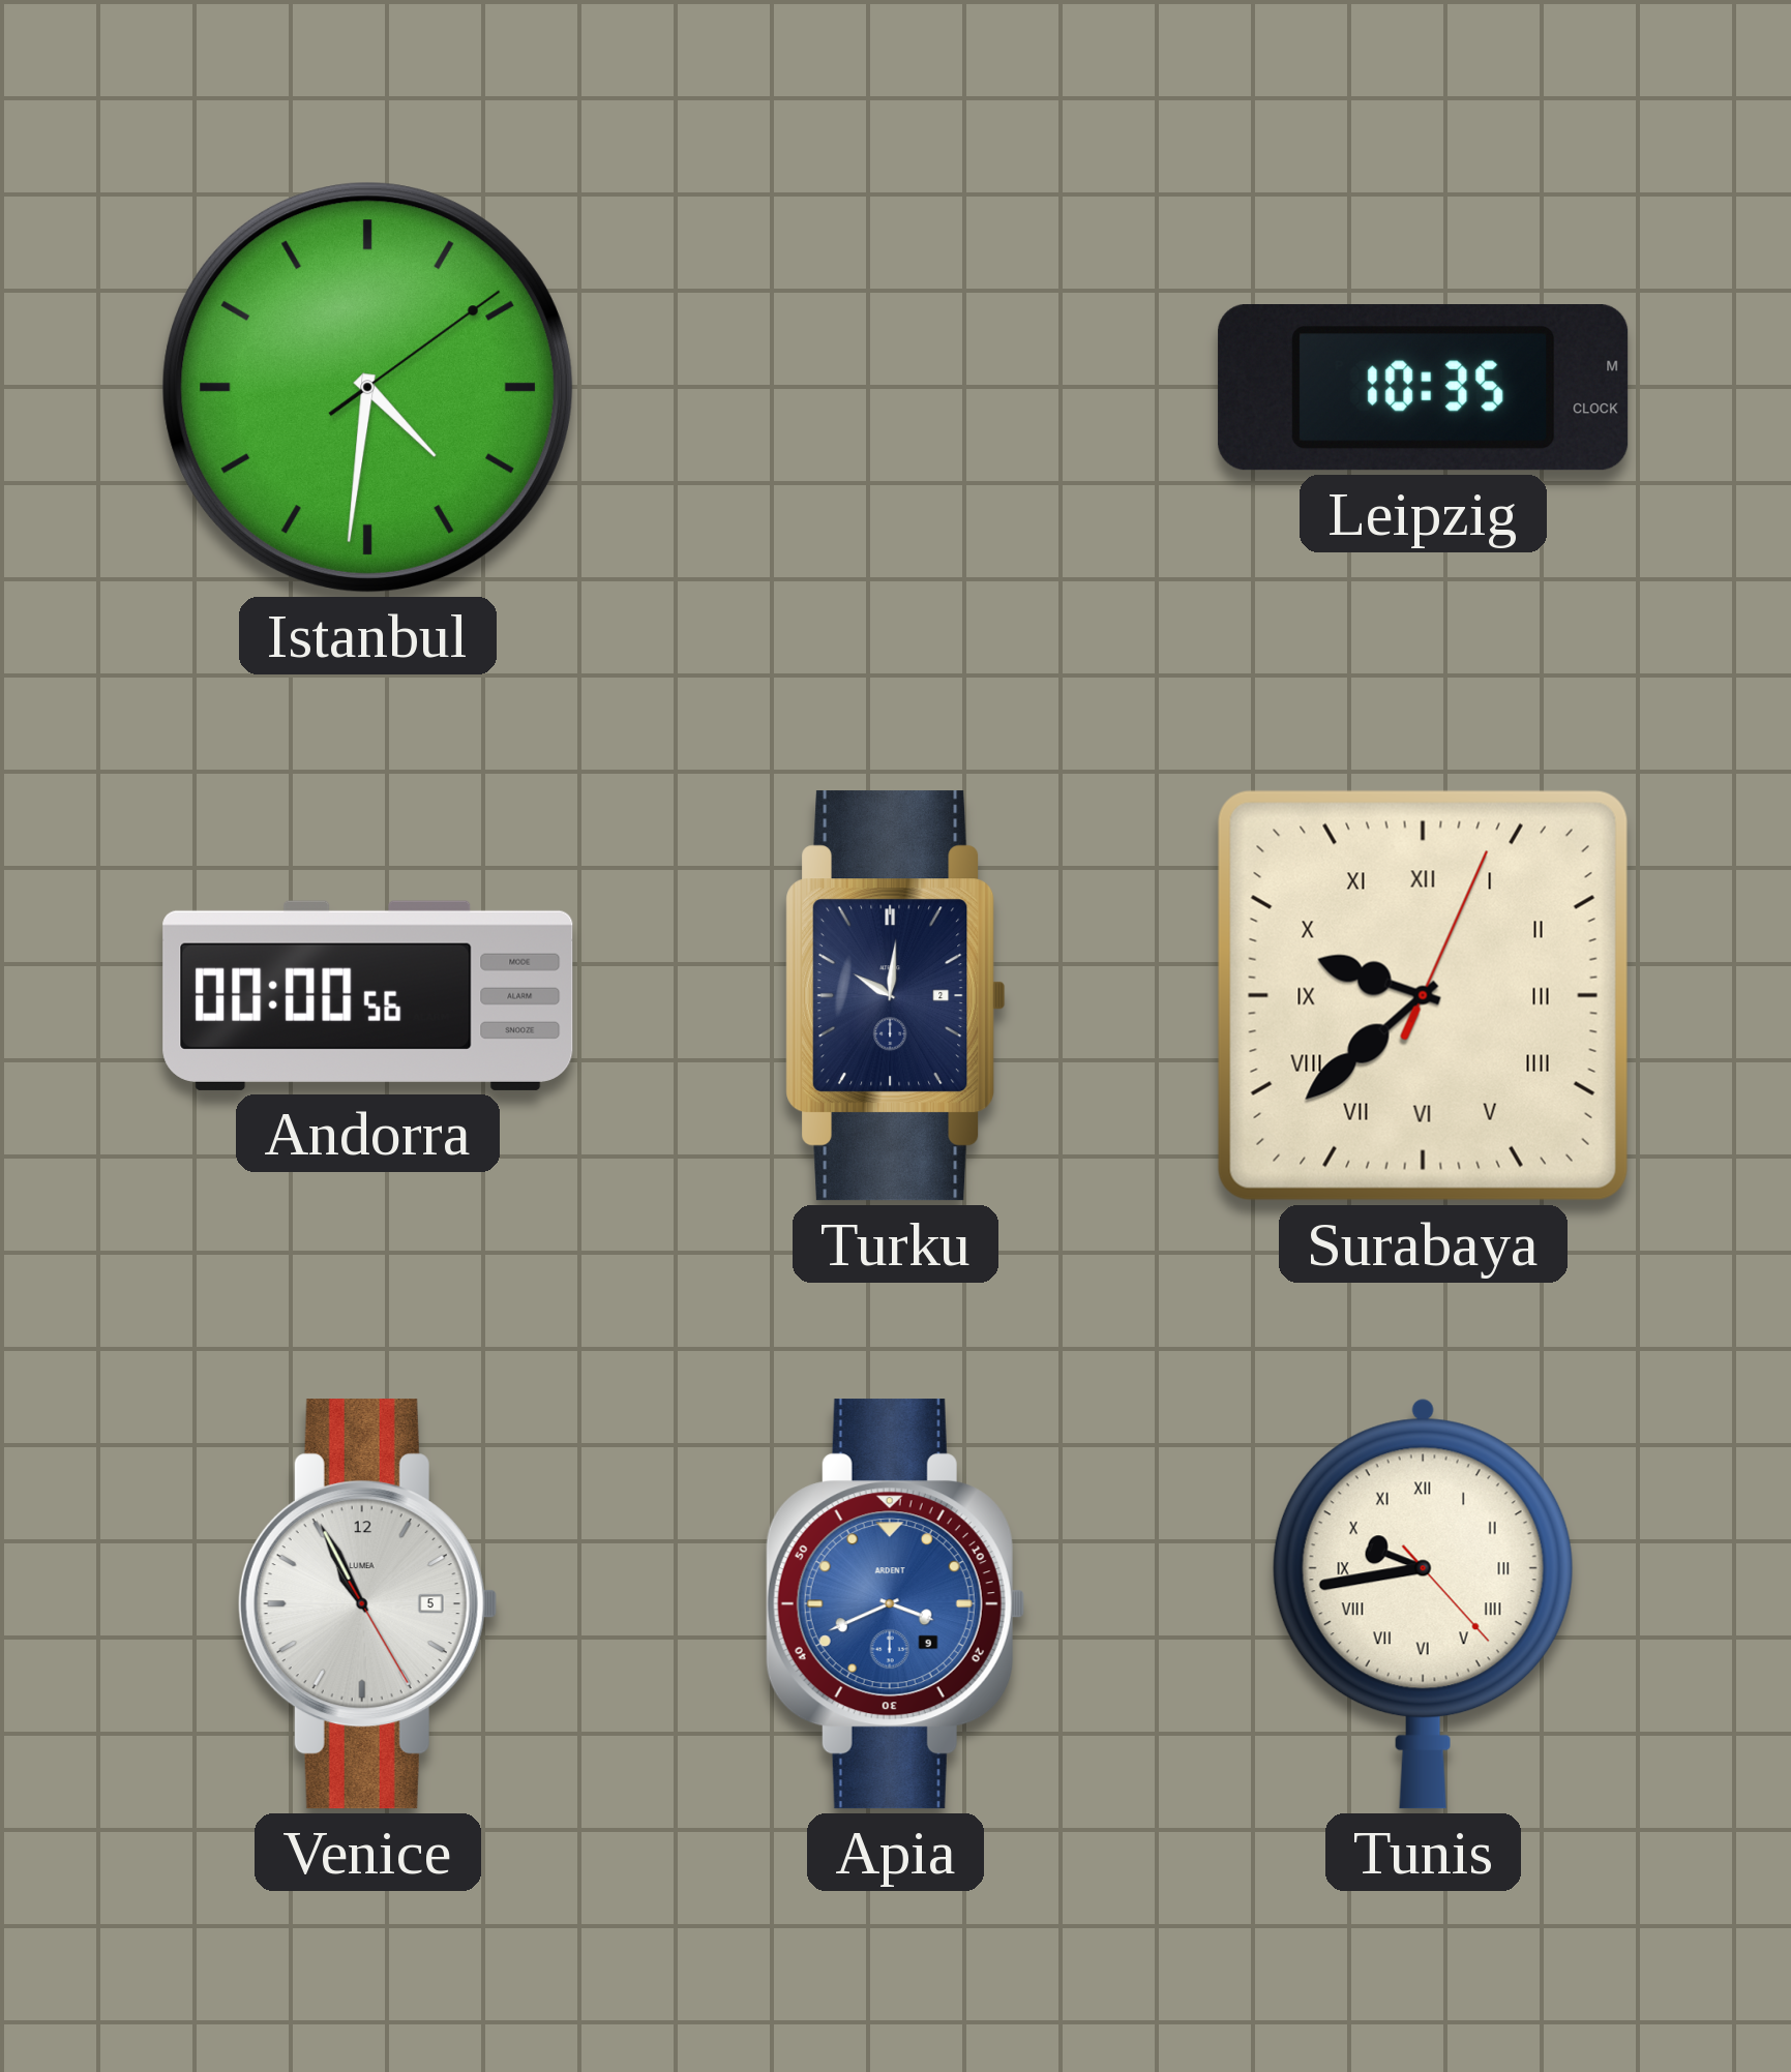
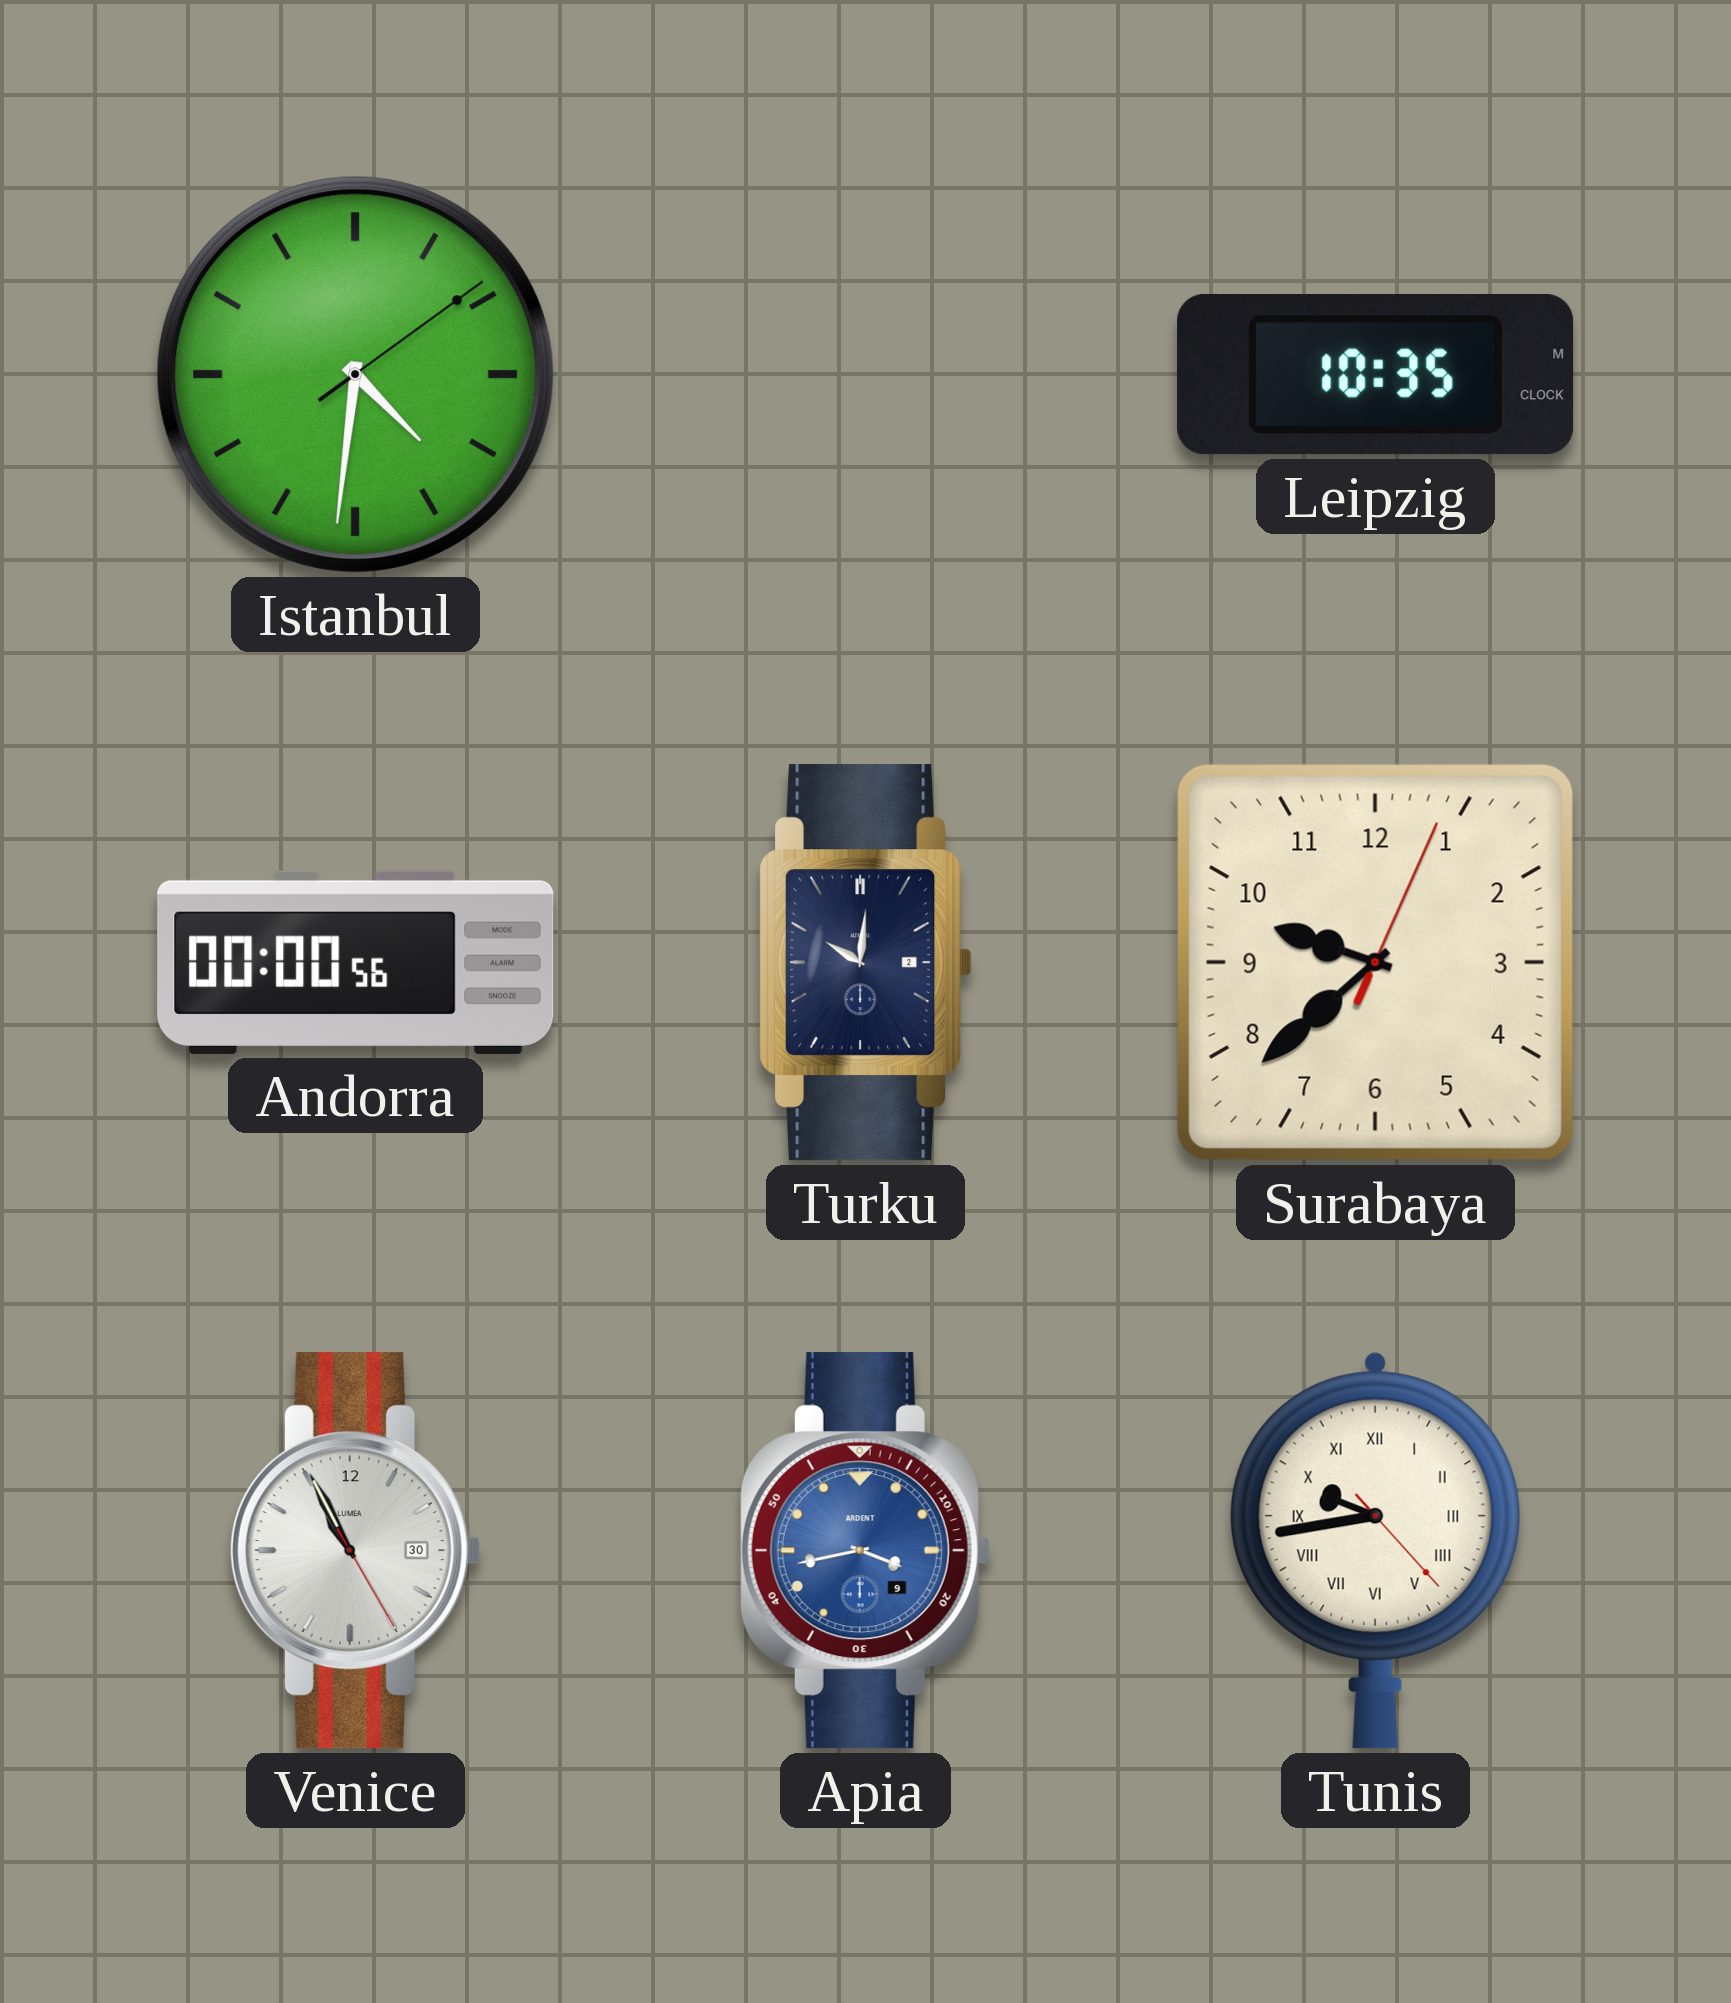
Surabaya numerals: Roman -> Arabic (1375, 962)
Venice date: 5 -> 30 (355, 1551)
Apia: 3:41 -> 3:43 (865, 1551)
